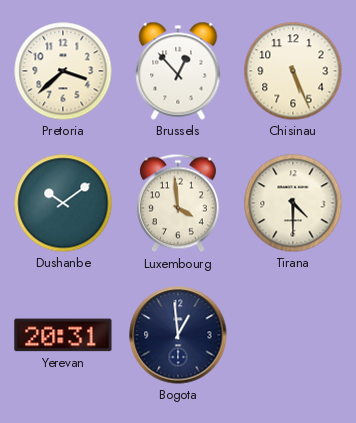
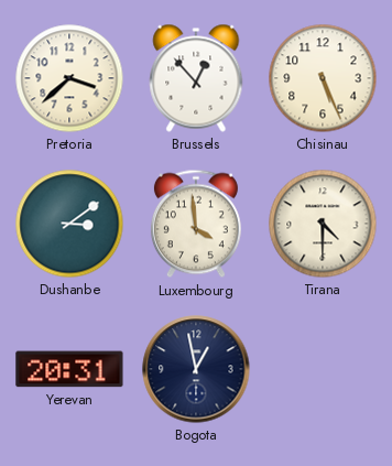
Dushanbe: 10:09 -> 3:09 (69, 224)
Bogota: 12:59 -> 12:58 (196, 369)
